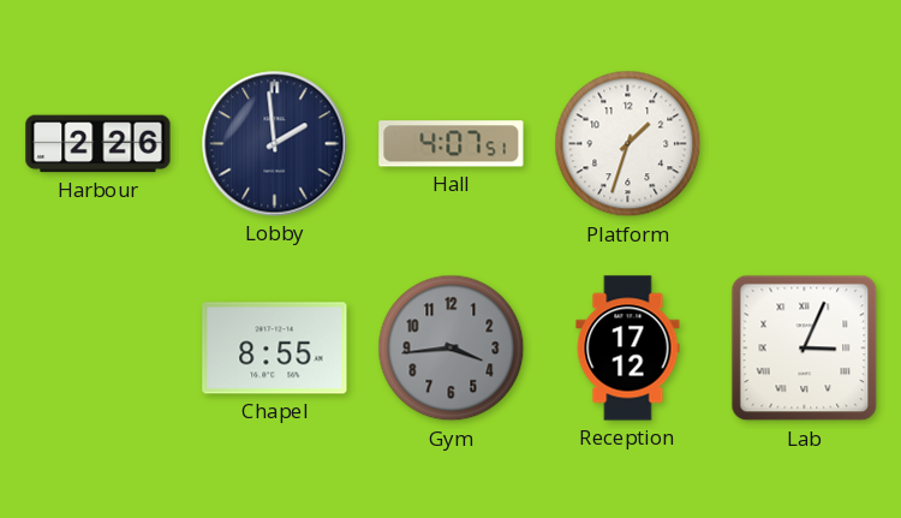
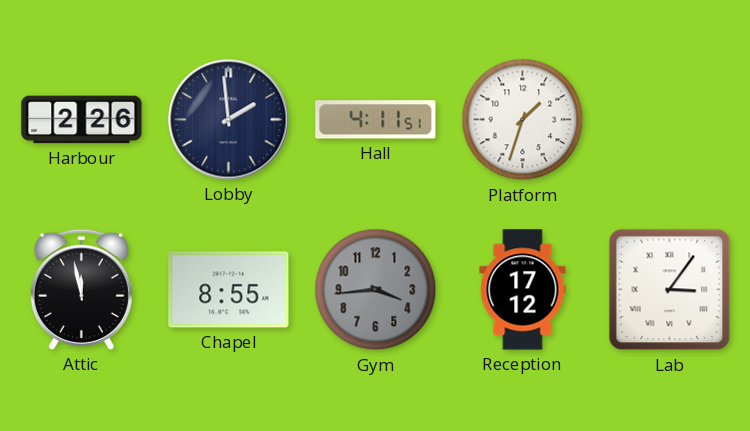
Hall: 4:07 -> 4:11 (376, 120)
Attic: none -> 11:58 (81, 289)
Lab: 3:04 -> 3:06 (670, 290)
